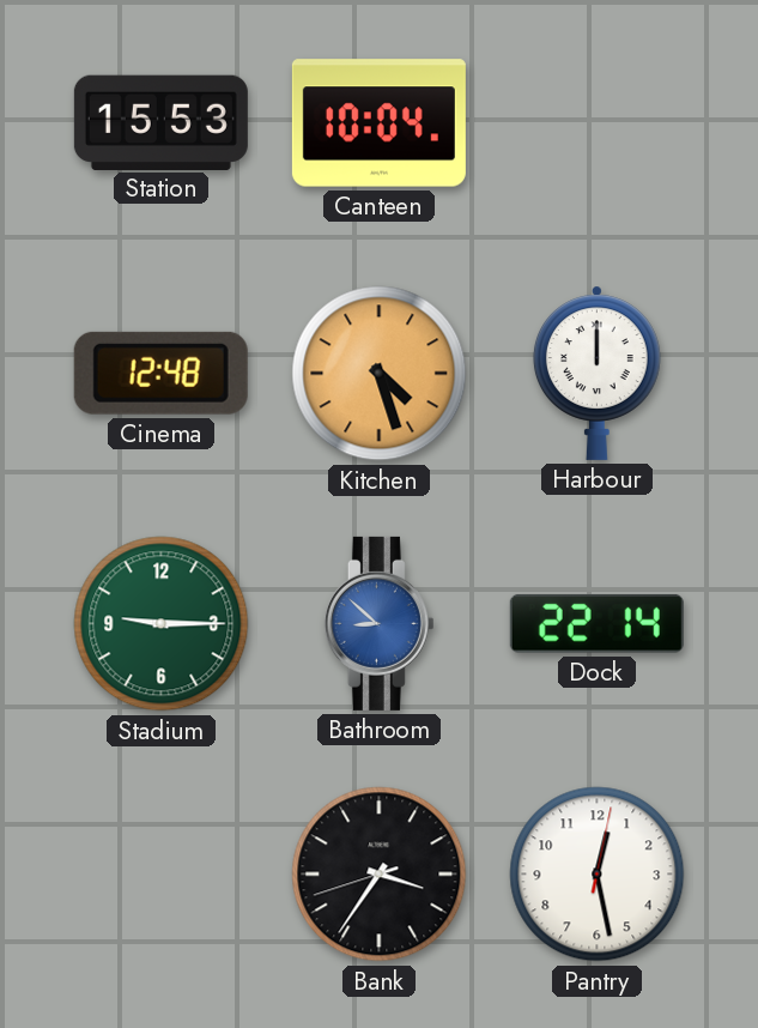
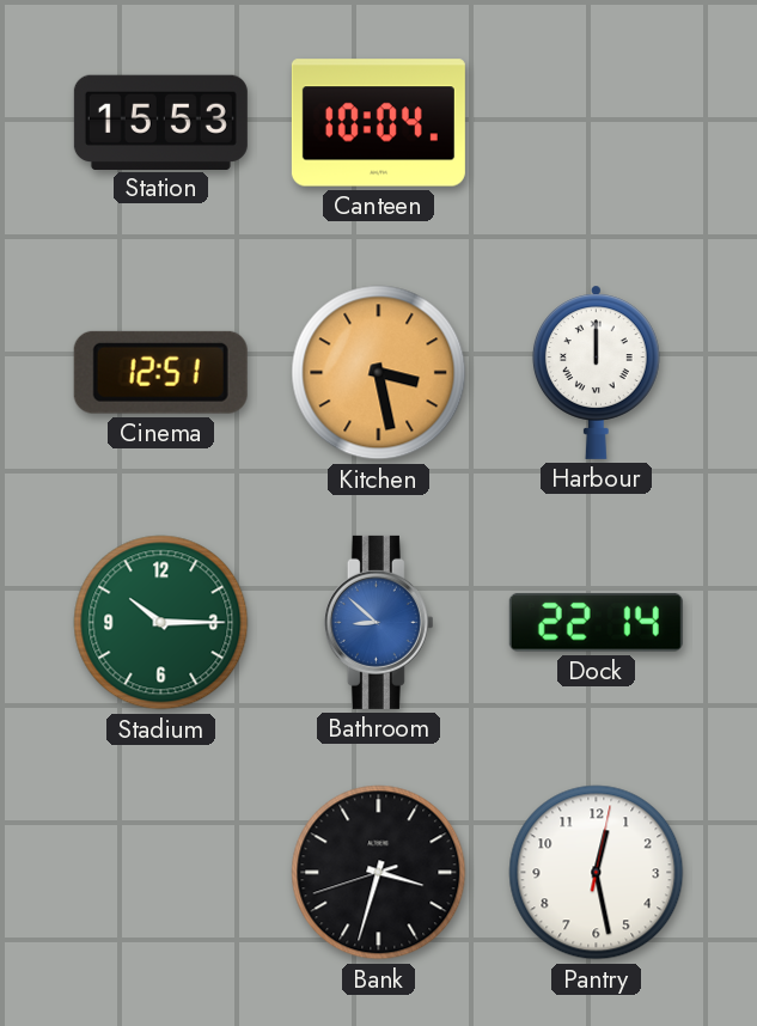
Cinema: 12:48 -> 12:51 (160, 372)
Kitchen: 4:27 -> 3:28 (379, 373)
Stadium: 9:15 -> 10:15 (161, 623)
Bank: 3:35 -> 3:32 (379, 873)
